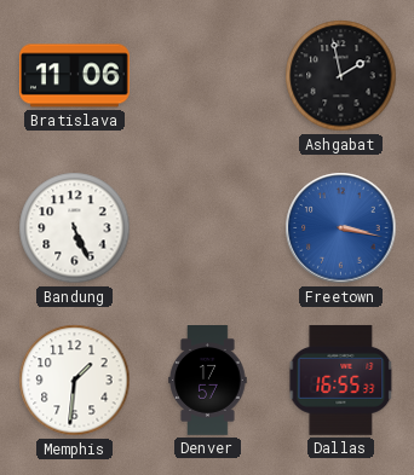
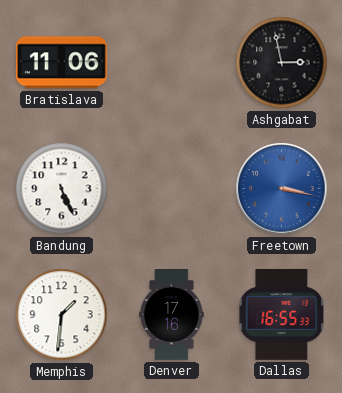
Ashgabat: 1:58 -> 2:58 (282, 63)
Denver: 17:57 -> 17:16 (172, 315)
